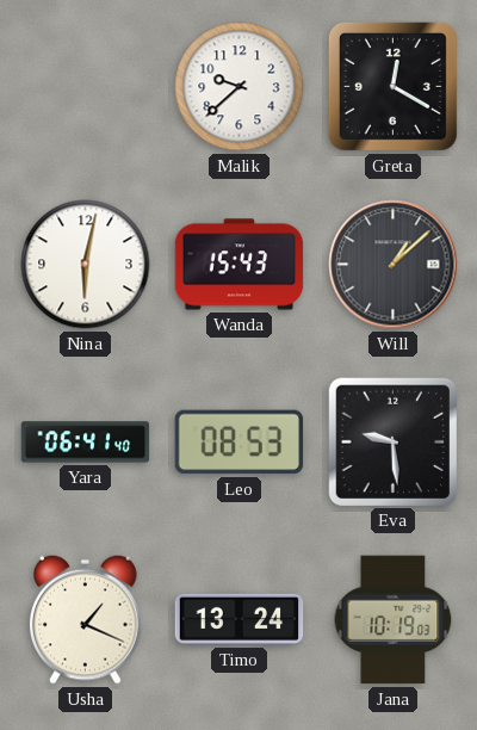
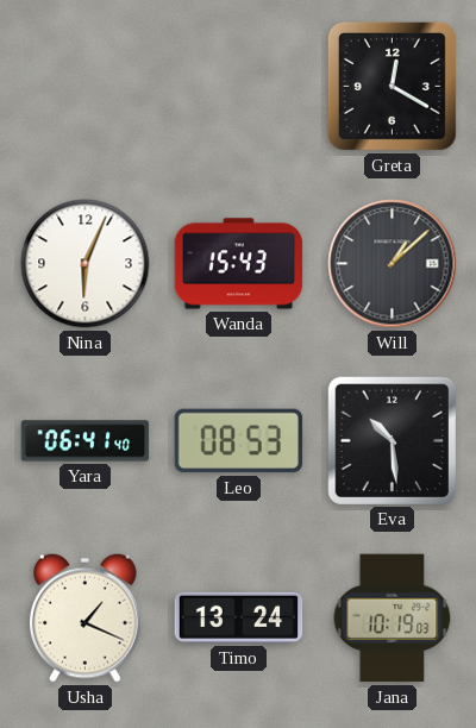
Malik: 9:38 -> none (240, 87)
Nina: 6:02 -> 6:04 (86, 264)
Eva: 9:29 -> 10:29 (392, 440)
